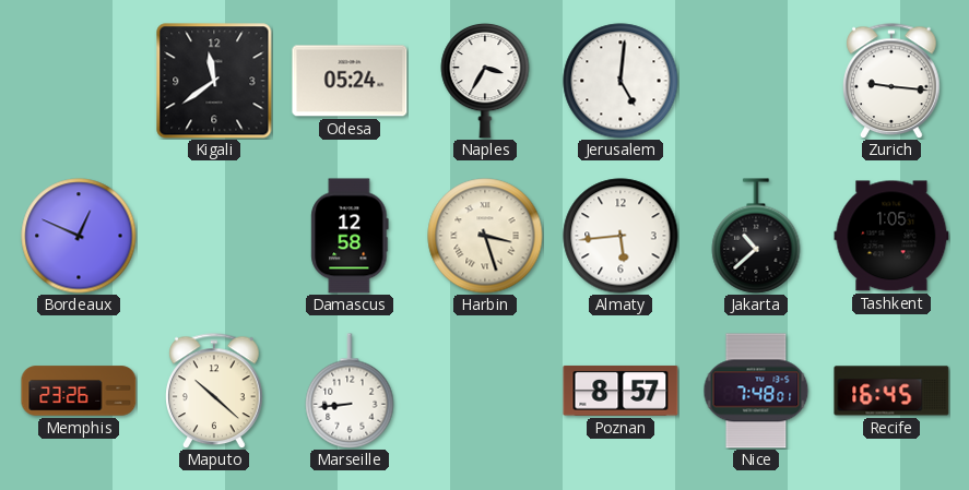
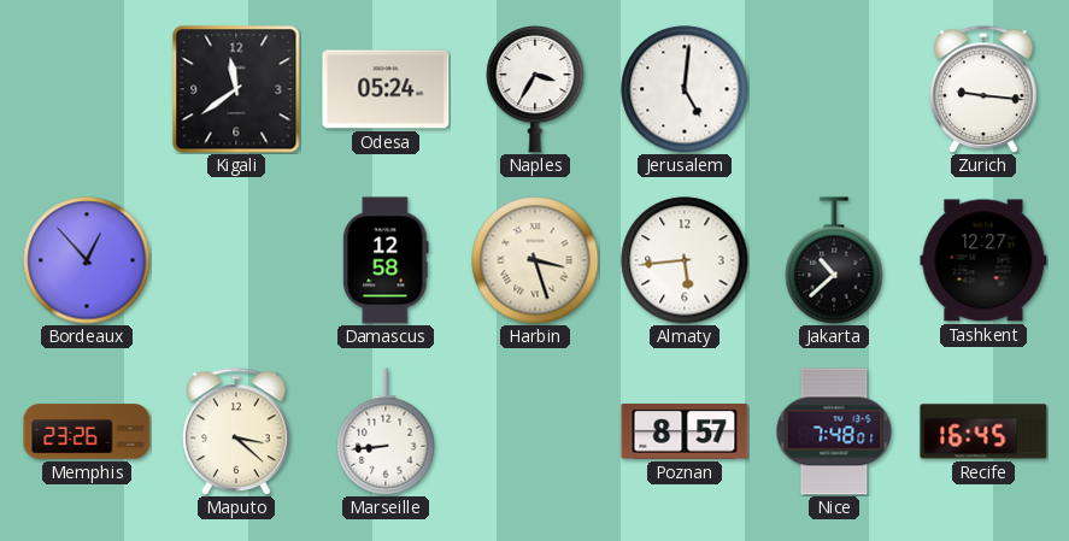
Bordeaux: 12:49 -> 12:53 (87, 260)
Tashkent: 1:05 -> 12:27 (983, 260)
Maputo: 10:22 -> 3:22 (236, 431)
